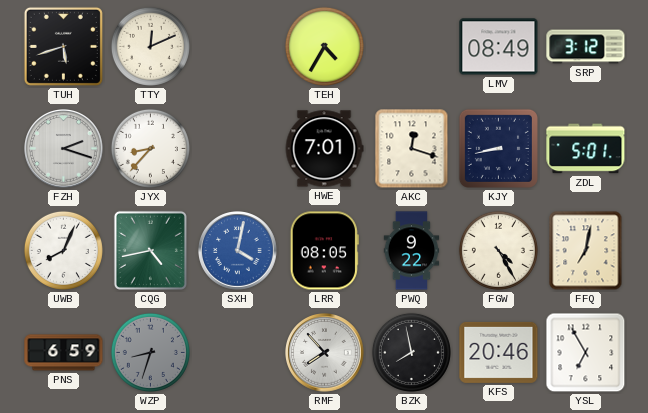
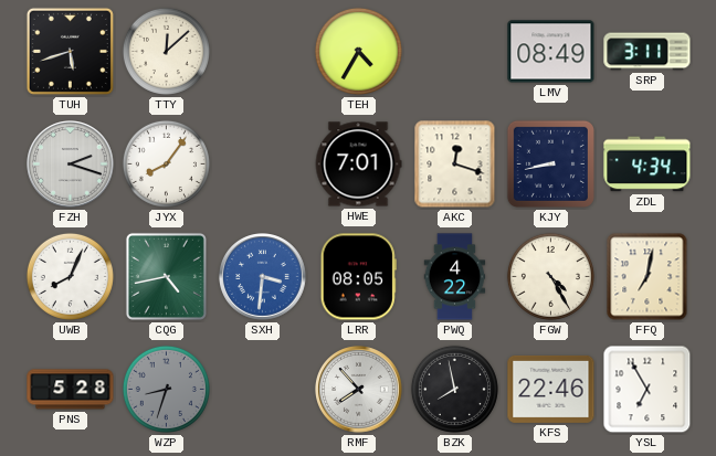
TTY: 12:11 -> 12:08 (166, 51)
SRP: 3:12 -> 3:11 (647, 52)
JYX: 8:37 -> 8:06 (166, 163)
ZDL: 5:01 -> 4:34 (647, 165)
SXH: 4:02 -> 3:31 (263, 277)
PWQ: 9:22 -> 4:22 (455, 277)
PNS: 6:59 -> 5:28 (71, 390)
KFS: 20:46 -> 22:46 (551, 389)
